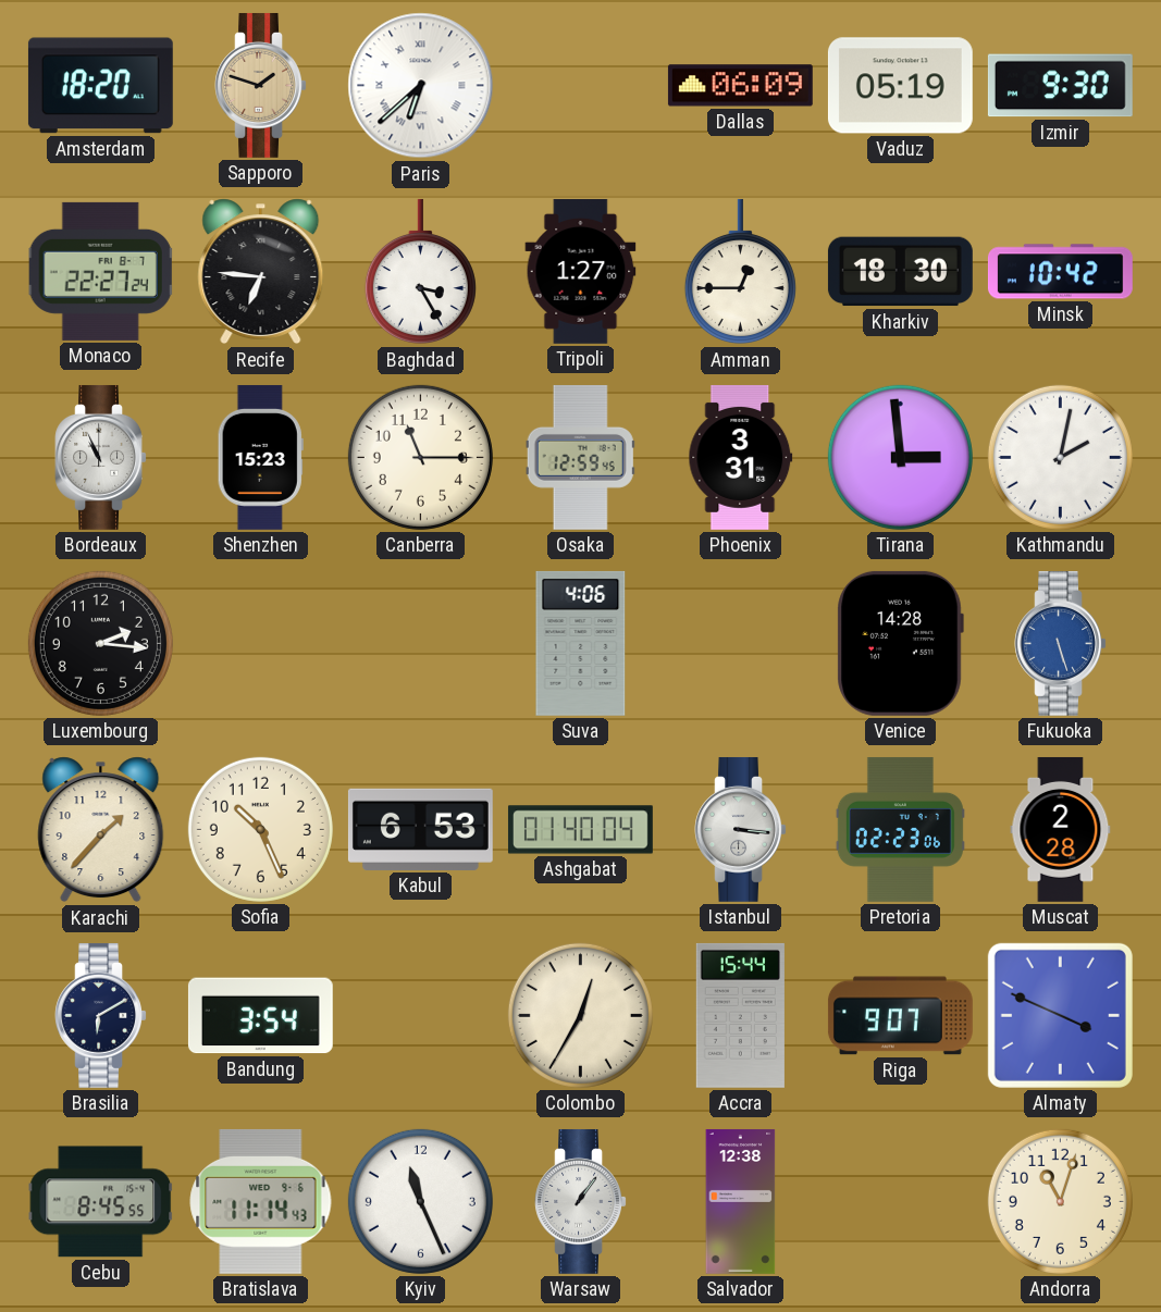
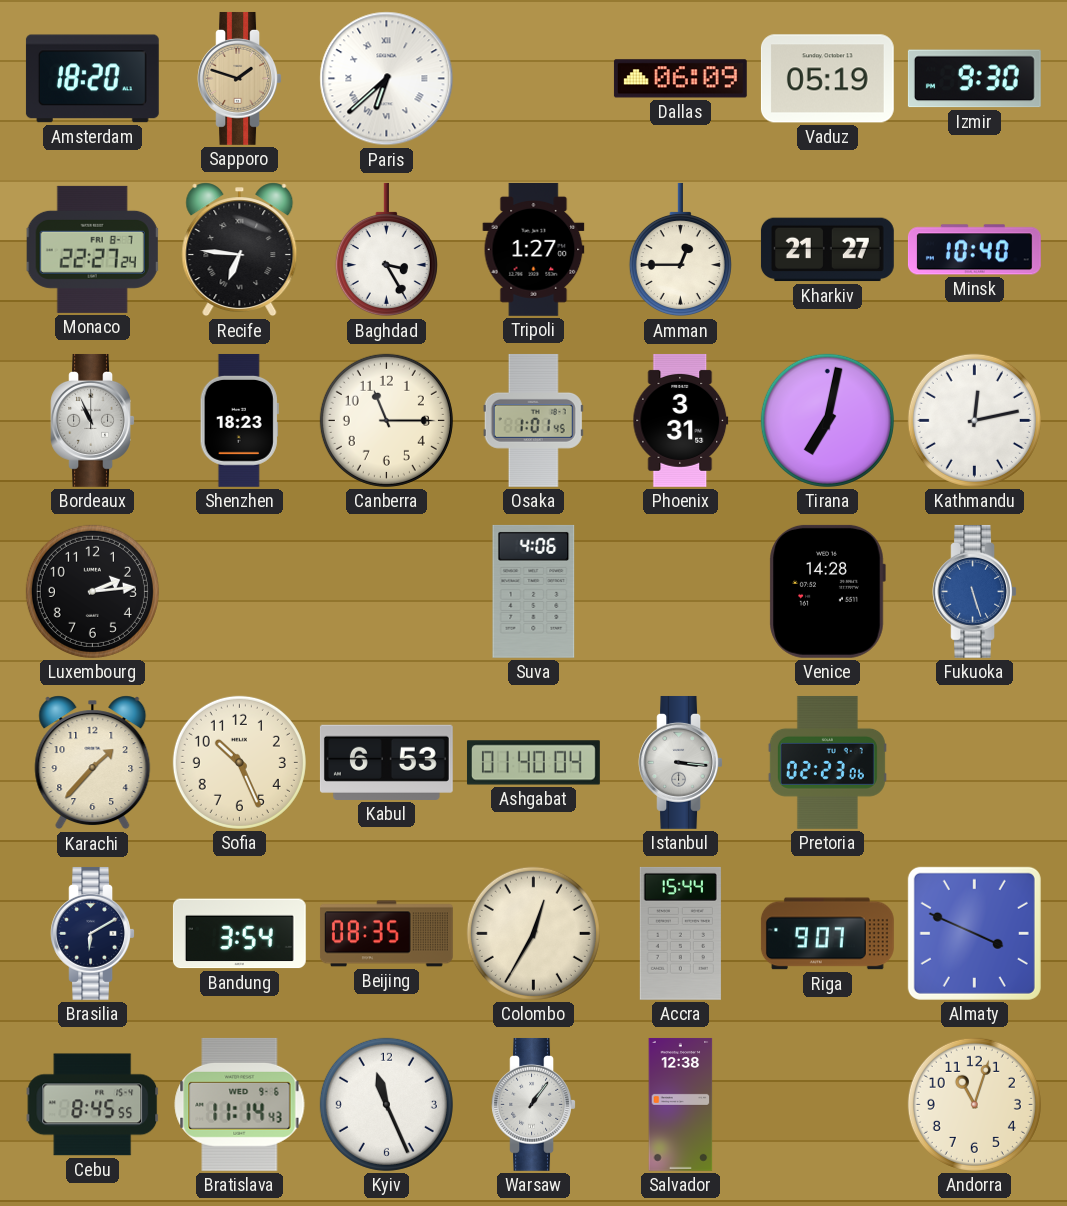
Kharkiv: 18:30 -> 21:27 (827, 250)
Minsk: 10:42 -> 10:40 (974, 250)
Shenzhen: 15:23 -> 18:23 (239, 420)
Osaka: 12:59 -> 1:01 (533, 420)
Tirana: 2:59 -> 7:02 (827, 420)
Kathmandu: 2:02 -> 12:13 (974, 420)
Luxembourg: 2:16 -> 2:14 (92, 591)
Muscat: 2:28 -> none (1061, 829)
Beijing: none -> 08:35 (386, 934)
